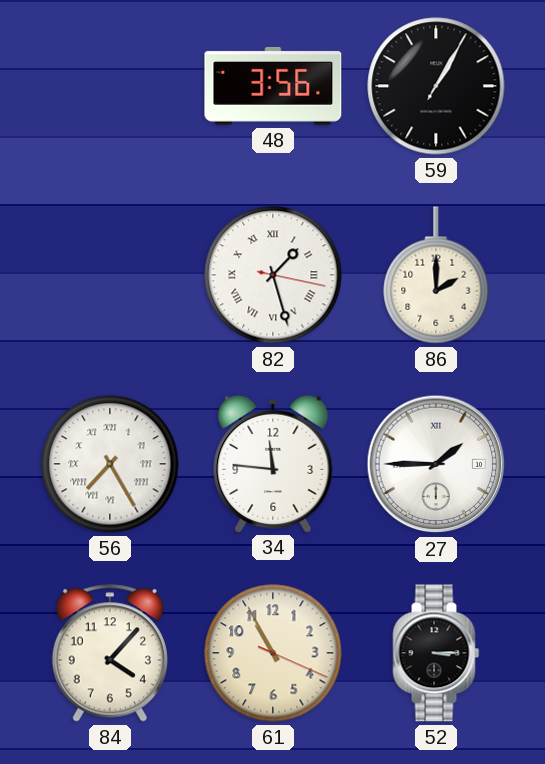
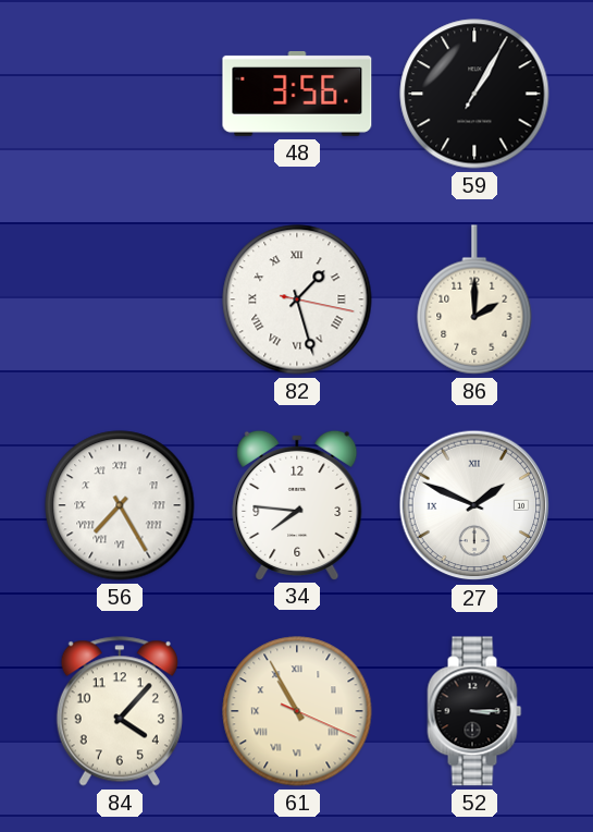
34: 11:46 -> 7:46 (297, 504)
27: 1:45 -> 1:49 (474, 505)
61 numerals: Arabic -> Roman (297, 711)
